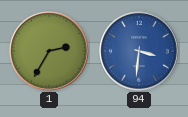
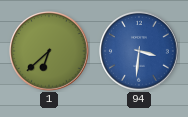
1: 2:35 -> 6:38 (49, 51)
